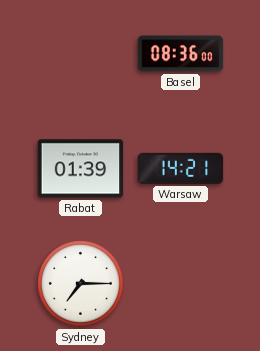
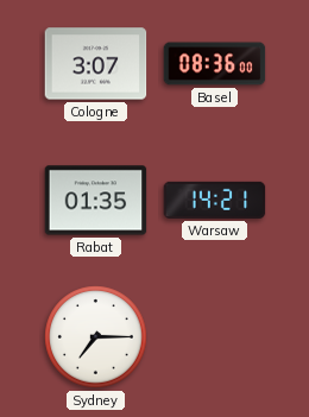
Cologne: none -> 3:07 (96, 64)
Rabat: 01:39 -> 01:35 (96, 201)
